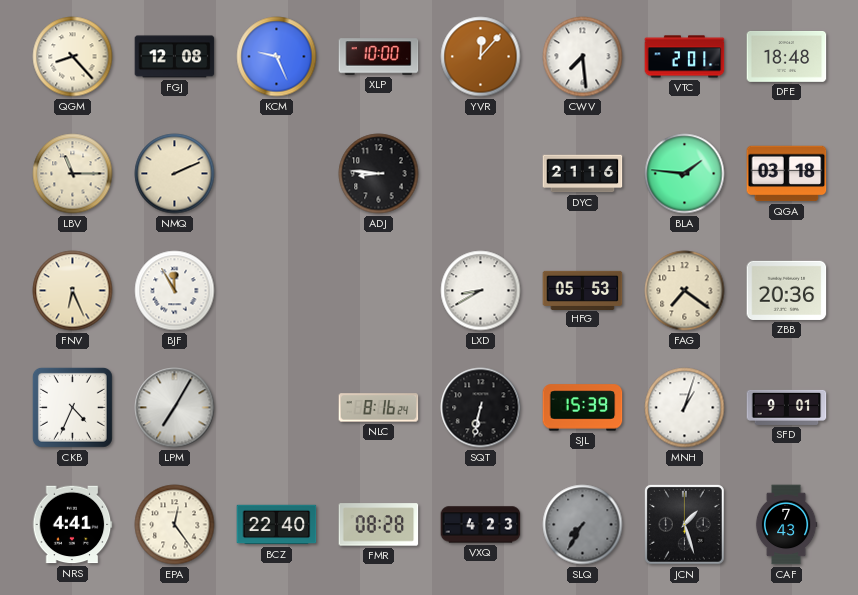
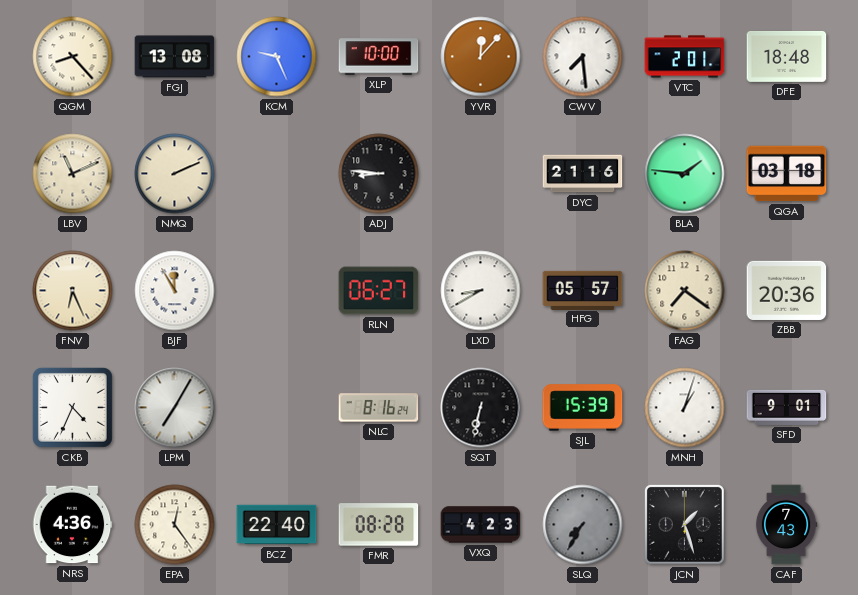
FGJ: 12:08 -> 13:08 (175, 57)
LBV: 11:15 -> 11:11 (73, 174)
RLN: none -> 06:27 (379, 291)
HFG: 05:53 -> 05:57 (583, 290)
NRS: 4:41 -> 4:36 (72, 525)
